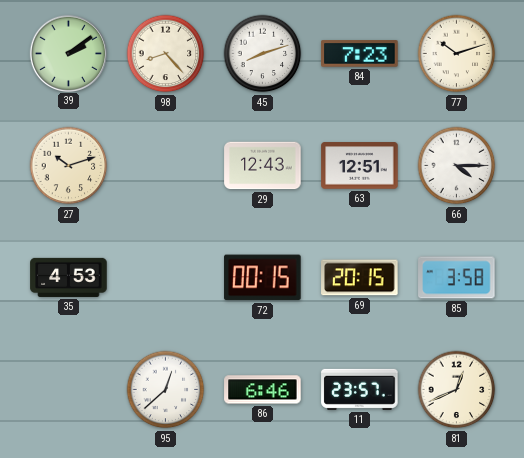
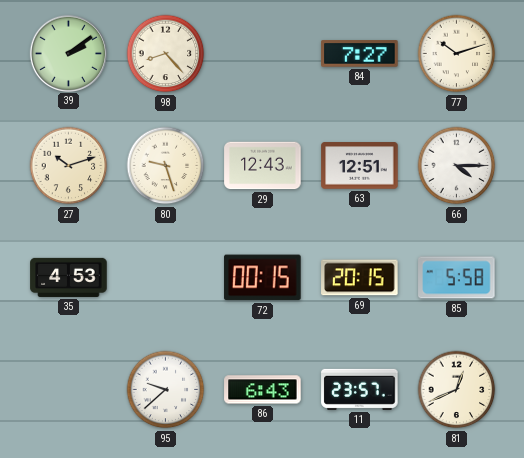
45: 8:12 -> none (263, 54)
84: 7:23 -> 7:27 (360, 54)
80: none -> 9:27 (166, 166)
85: 3:58 -> 5:58 (457, 278)
95: 12:38 -> 9:38 (166, 390)
86: 6:46 -> 6:43 (263, 390)
